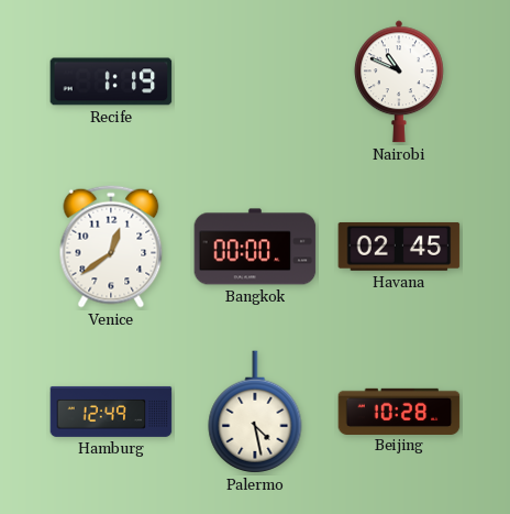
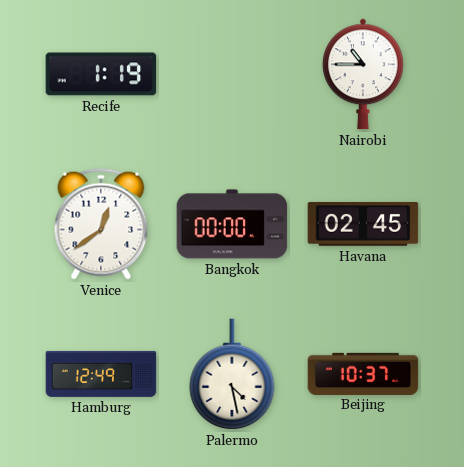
Nairobi: 10:49 -> 10:45 (363, 74)
Beijing: 10:28 -> 10:37 (363, 373)
